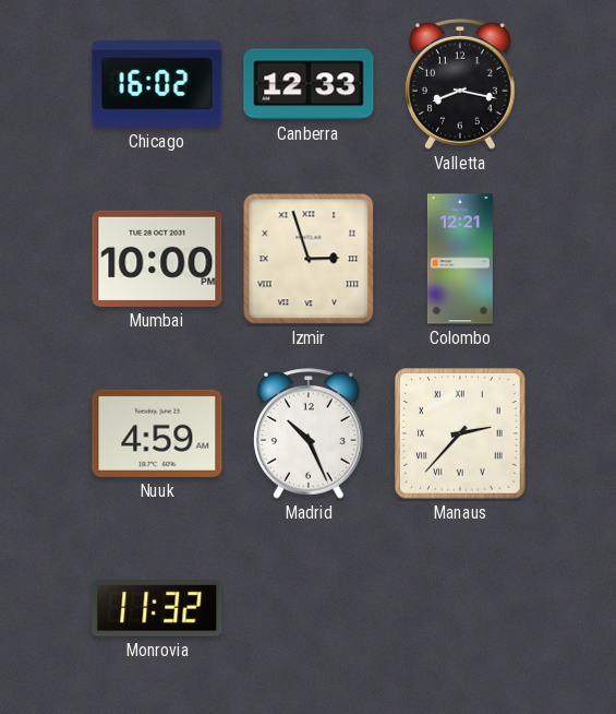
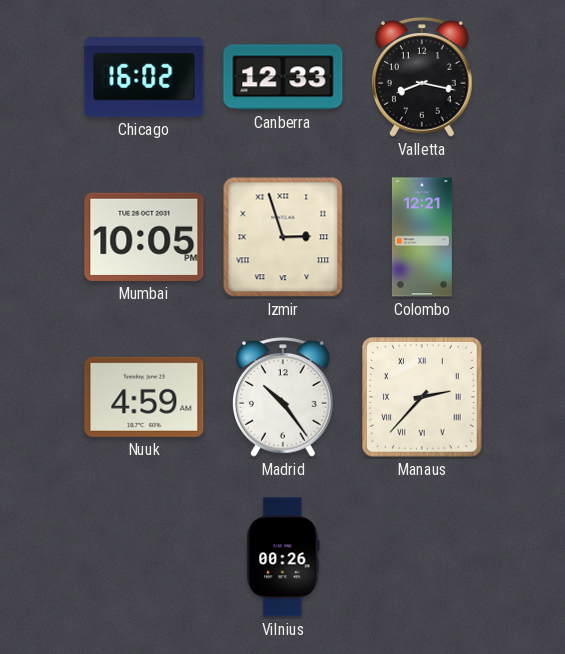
Mumbai: 10:00 -> 10:05 (144, 237)
Madrid: 10:26 -> 10:24 (284, 397)
Monrovia: 11:32 -> none (157, 609)
Vilnius: none -> 00:26 (283, 557)
